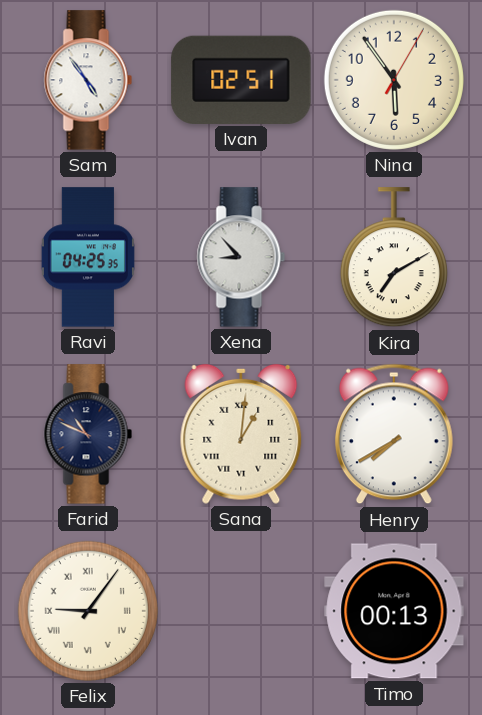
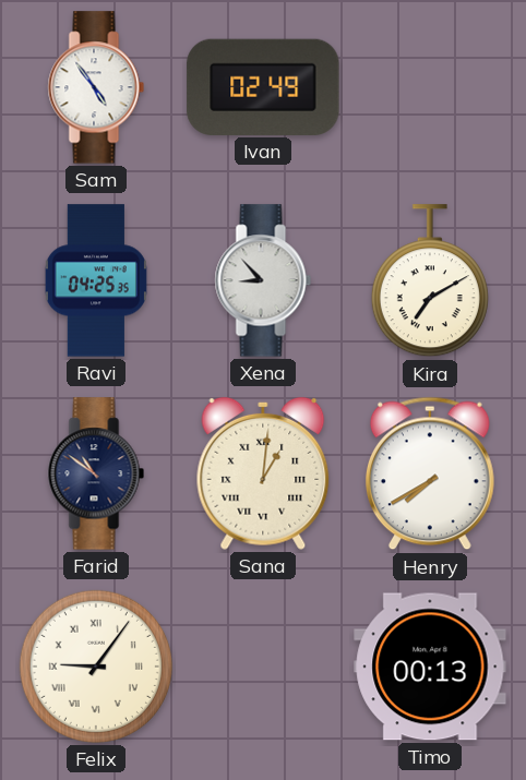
Ivan: 02:51 -> 02:49 (263, 87)
Nina: 5:54 -> none (394, 80)
Farid: 10:49 -> 10:51 (96, 473)
